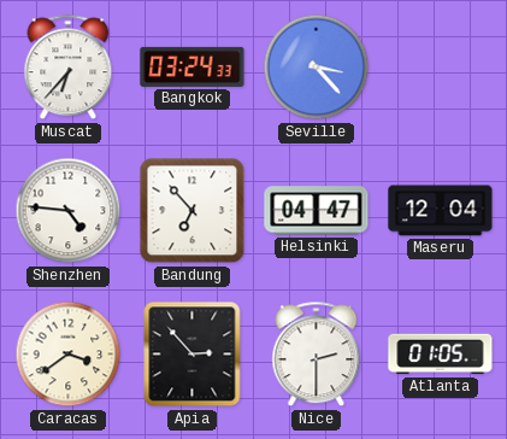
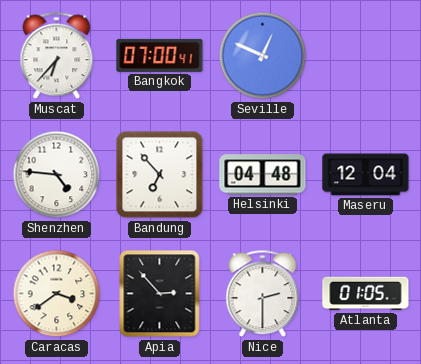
Bangkok: 03:24 -> 07:00 (160, 55)
Seville: 3:23 -> 12:49 (263, 56)
Helsinki: 04:47 -> 04:48 (263, 175)
